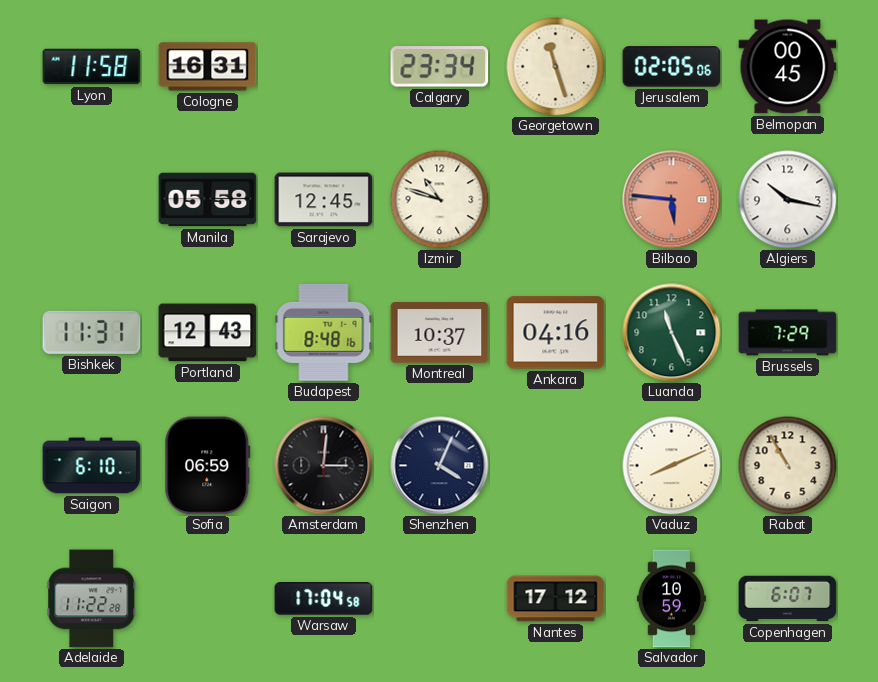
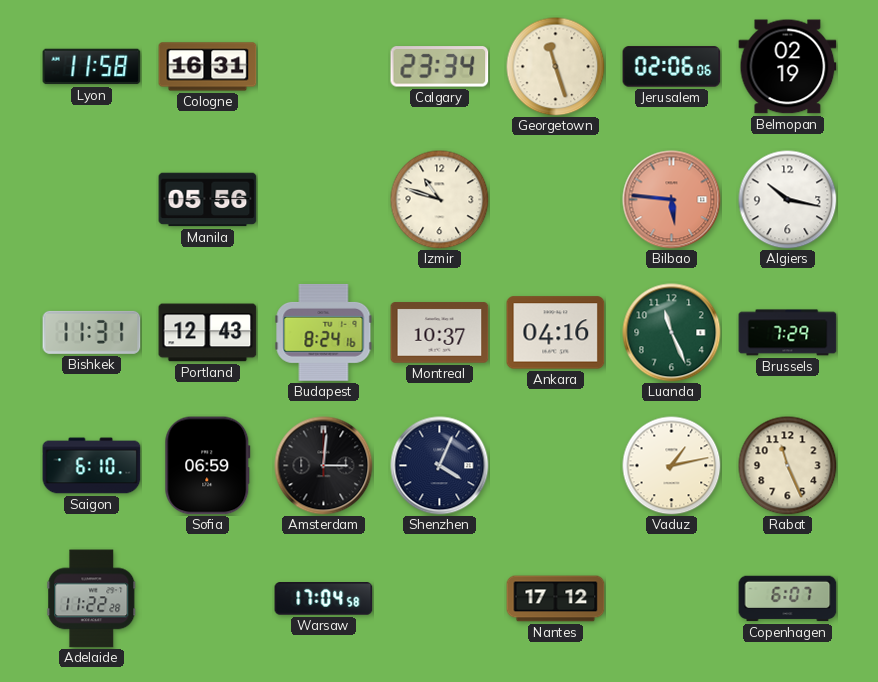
Jerusalem: 02:05 -> 02:06 (672, 67)
Belmopan: 00:45 -> 02:19 (788, 67)
Manila: 05:58 -> 05:56 (208, 200)
Sarajevo: 12:45 -> none (324, 200)
Budapest: 8:48 -> 8:24 (324, 332)
Vaduz: 8:11 -> 1:13 (672, 466)
Rabat: 10:55 -> 11:26 (788, 466)
Salvador: 10:59 -> none (671, 599)
